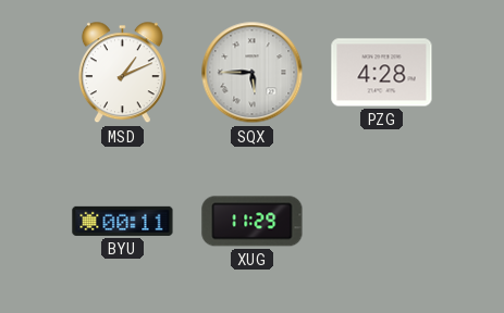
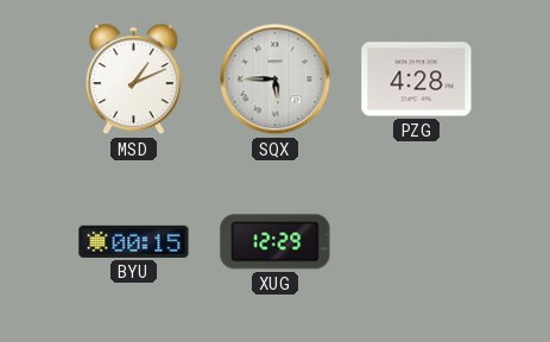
BYU: 00:11 -> 00:15 (134, 241)
XUG: 11:29 -> 12:29 (276, 242)
